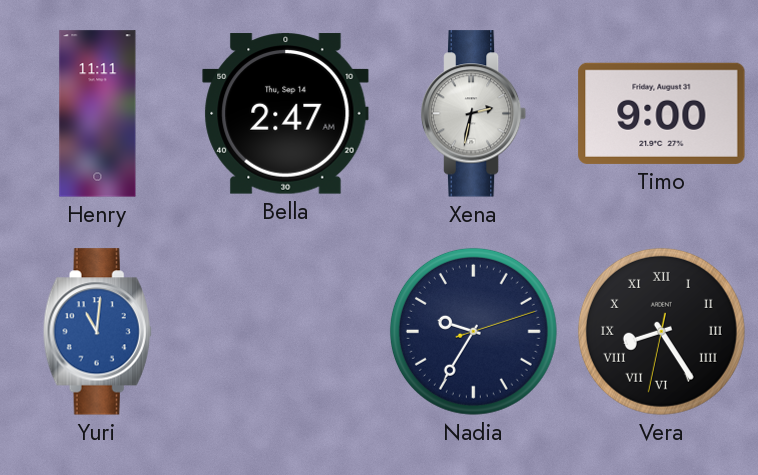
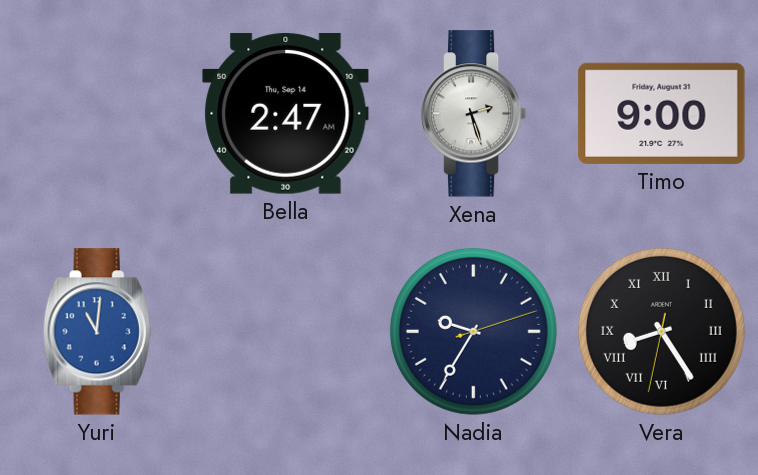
Henry: 11:11 -> none (98, 114)
Xena: 2:32 -> 2:27 (474, 114)
